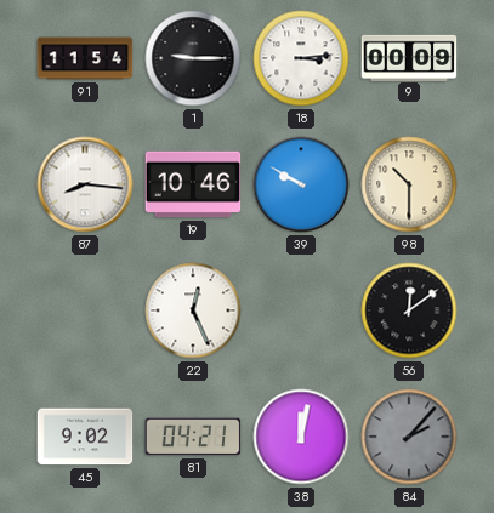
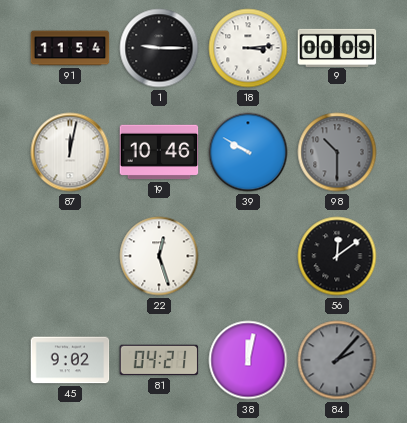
87: 8:16 -> 12:02 (70, 152)
98 dial: cream -> grey (337, 152)
22: 12:26 -> 12:27 (159, 256)
